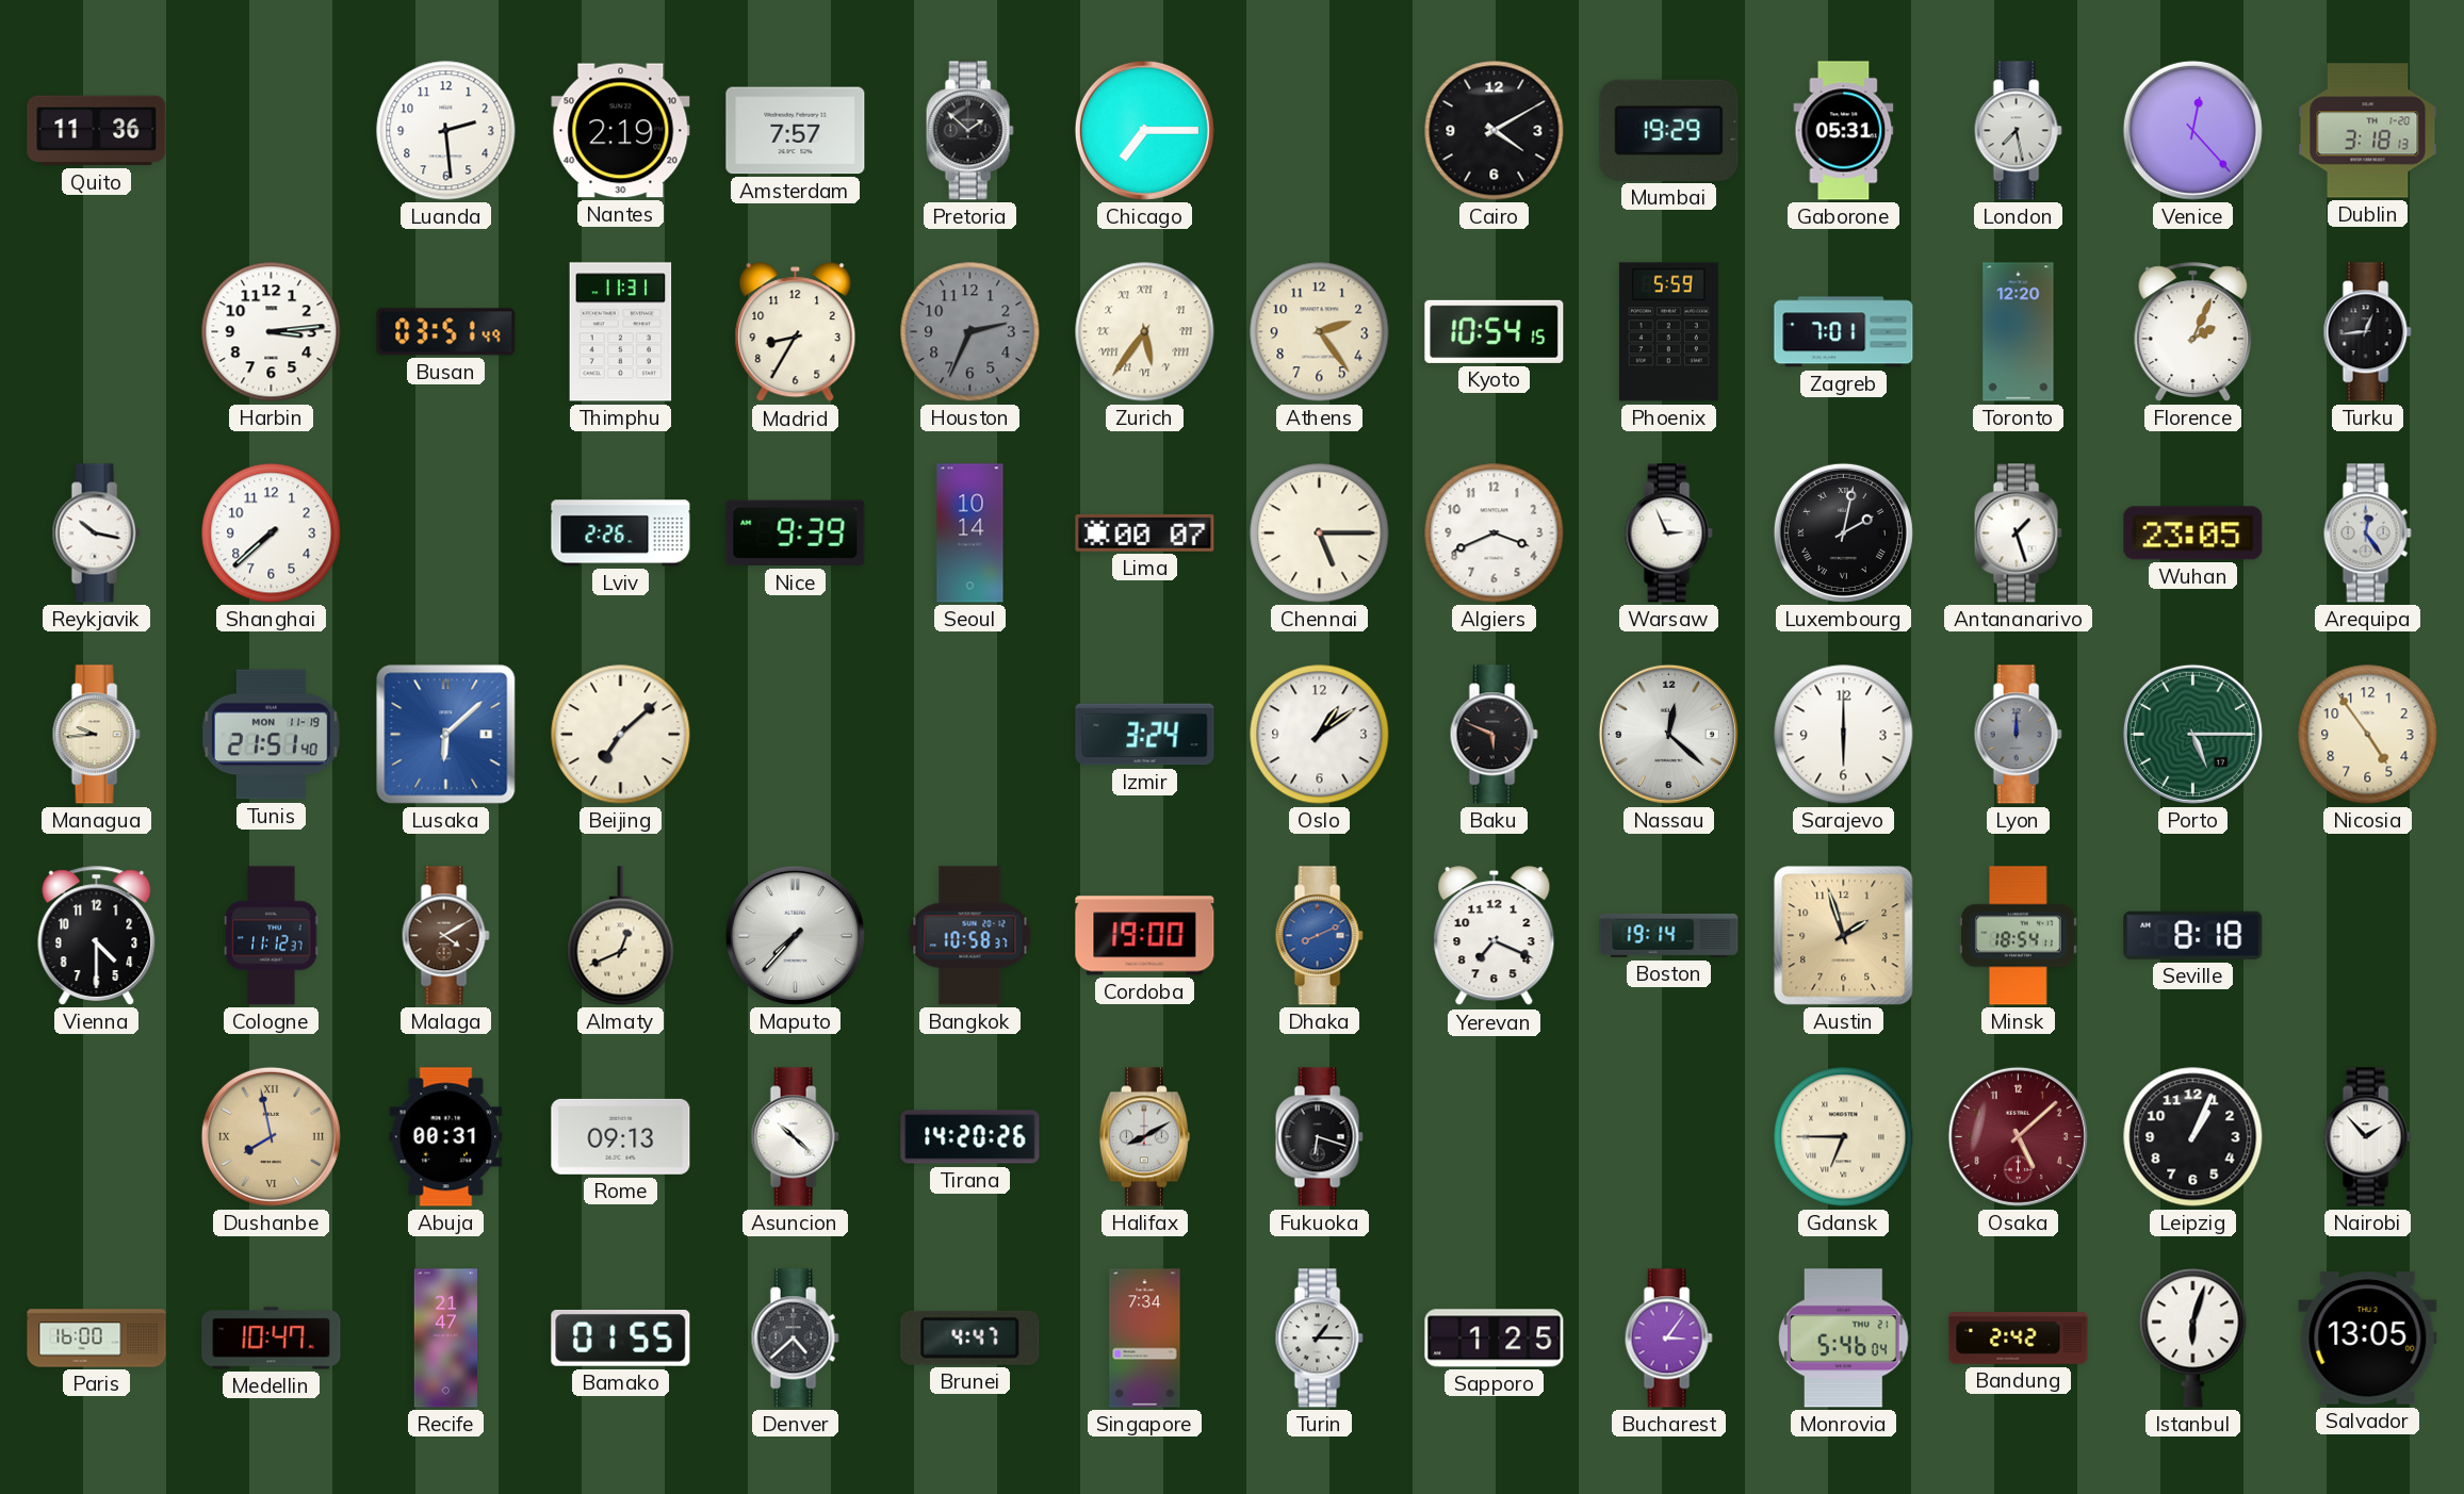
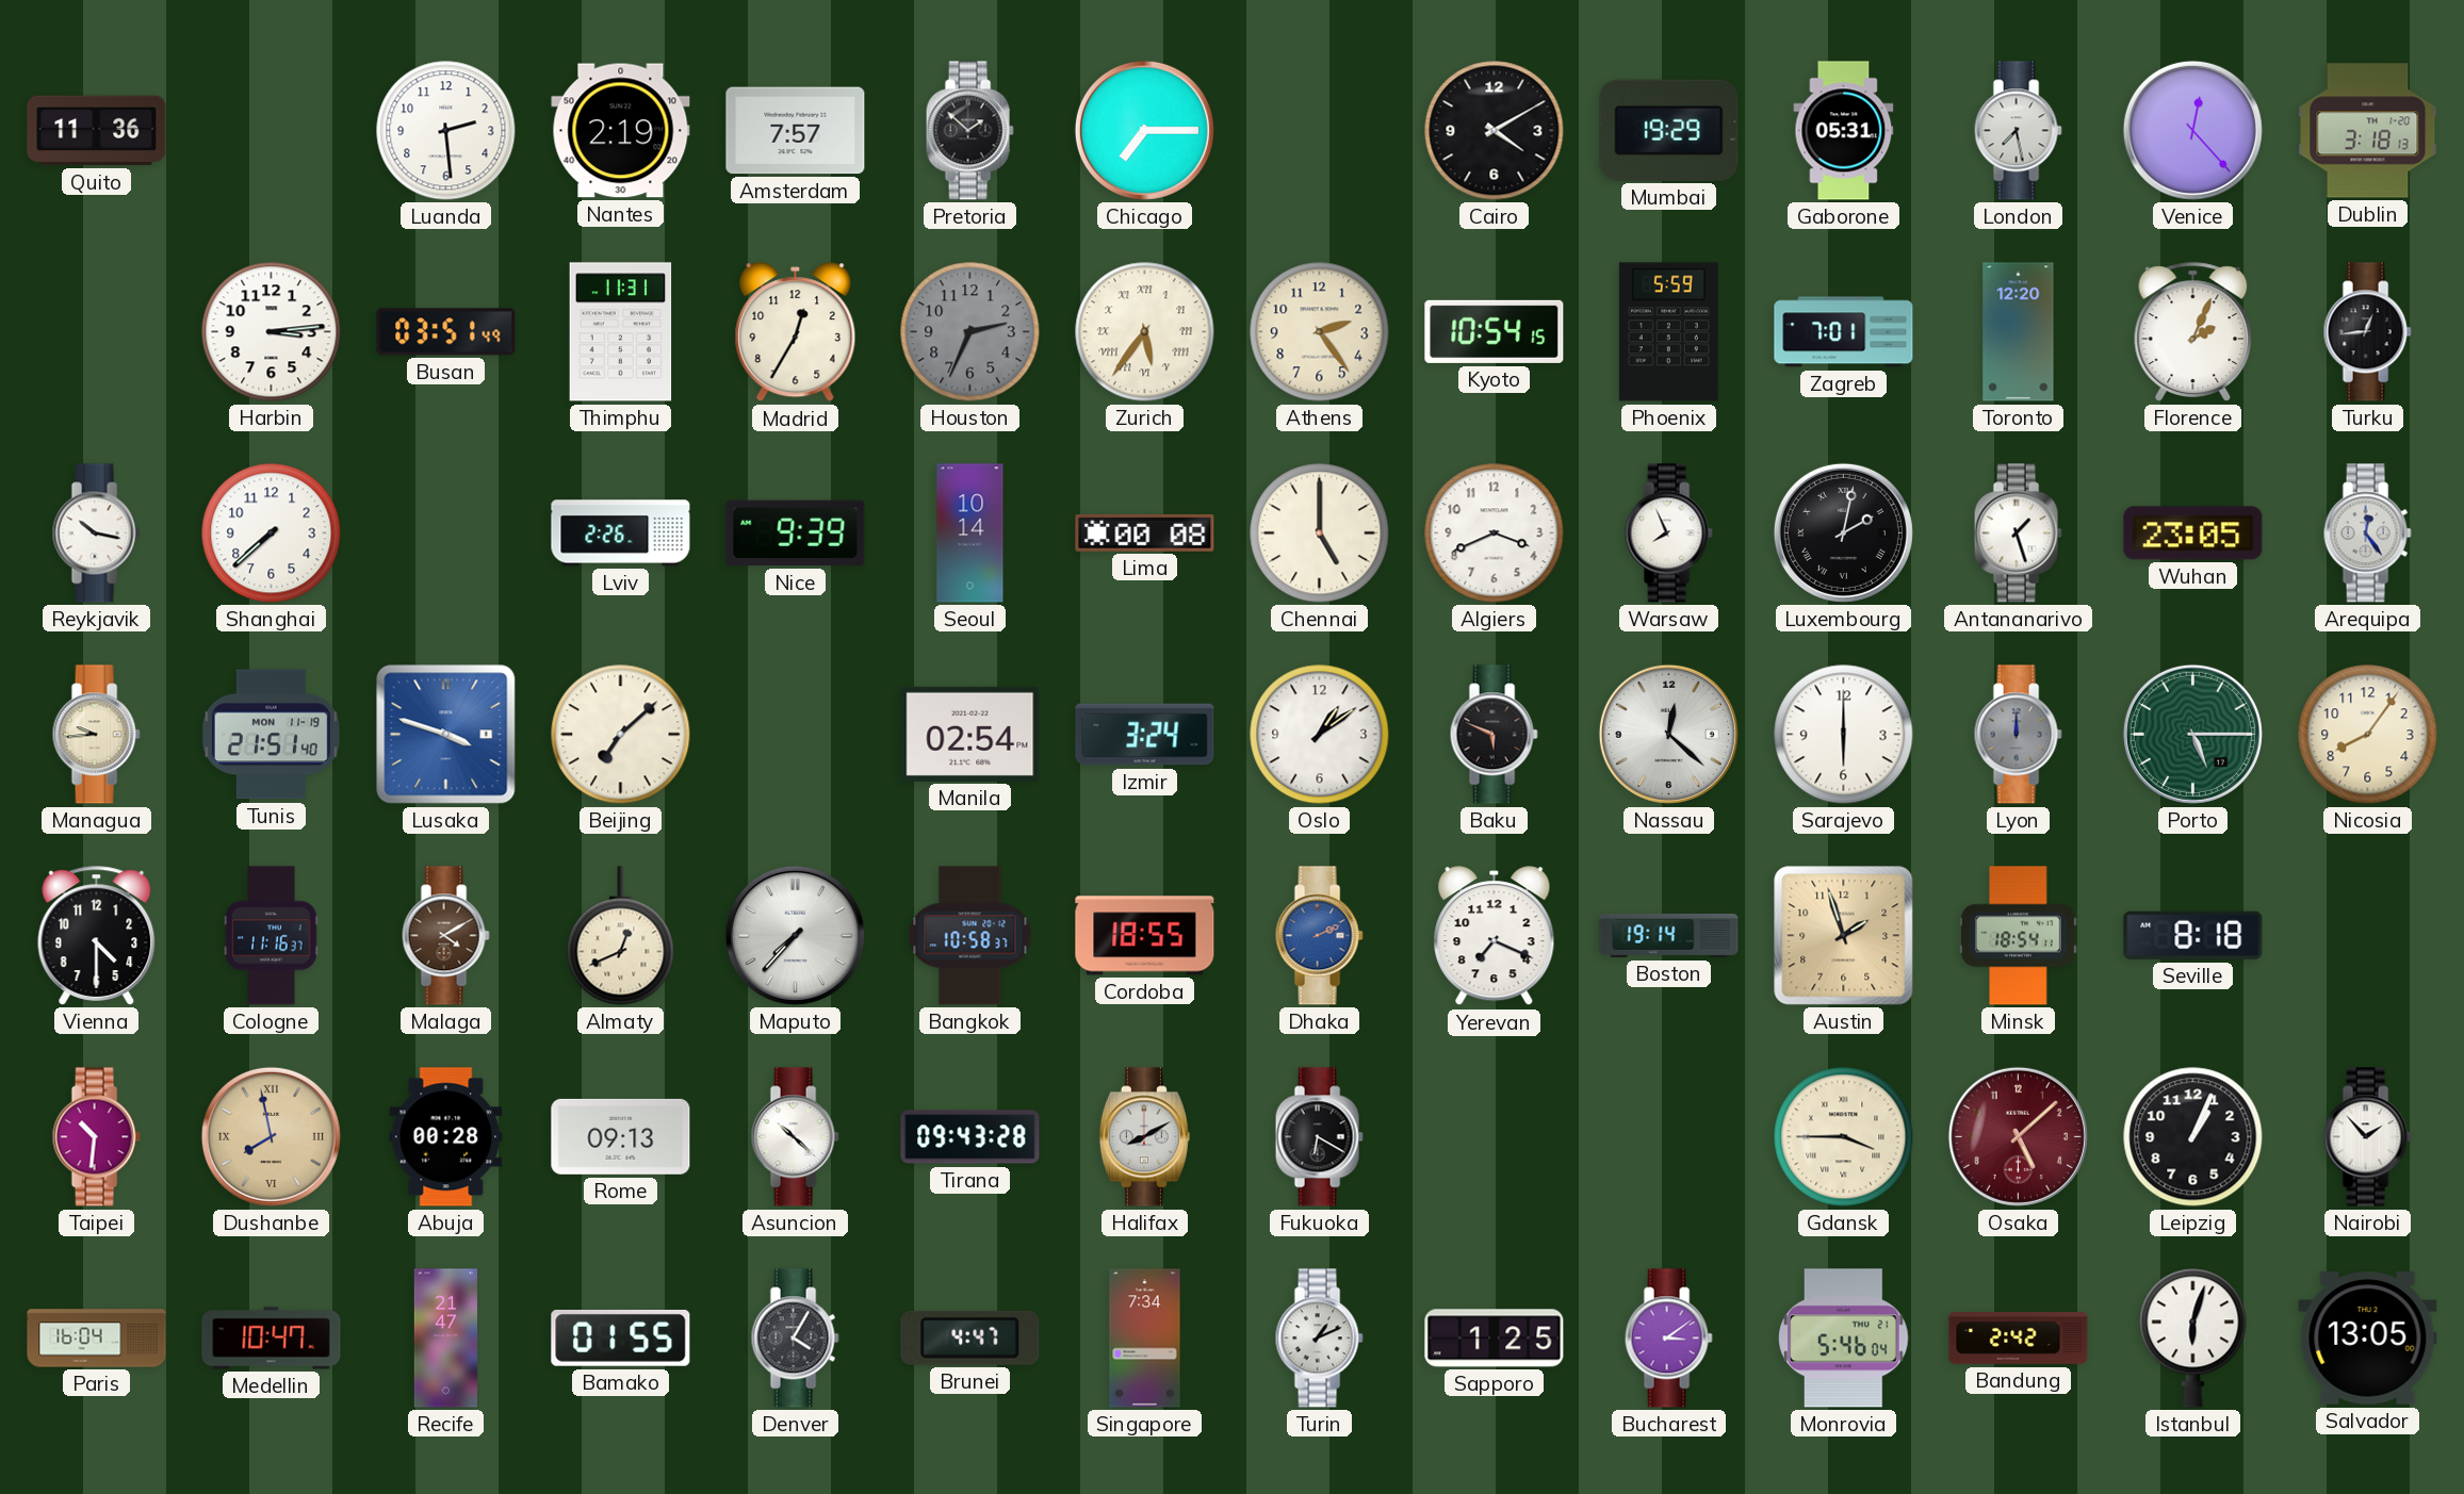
Madrid: 8:35 -> 12:35 (796, 332)
Lima: 00:07 -> 00:08 (1145, 532)
Chennai: 5:15 -> 5:00 (1320, 533)
Warsaw: 2:56 -> 7:56 (1668, 533)
Lusaka: 6:08 -> 3:48 (446, 735)
Manila: none -> 02:54 (970, 734)
Nicosia: 4:54 -> 8:06 (2368, 735)
Cologne: 11:12 -> 11:16 (272, 936)
Cordoba: 19:00 -> 18:55 (1145, 936)
Dhaka: 8:11 -> 2:11 (1319, 936)
Taipei: none -> 10:31 (96, 1137)
Abuja: 00:31 -> 00:28 (446, 1137)
Tirana: 14:20 -> 09:43 (970, 1137)
Fukuoka: 6:18 -> 6:20 (1319, 1137)
Gdansk: 6:45 -> 3:45 (1844, 1137)
Paris: 16:00 -> 16:04 (97, 1339)
Denver: 4:38 -> 4:05 (795, 1339)
Turin: 1:15 -> 1:11 (1319, 1339)
Bucharest: 3:06 -> 3:09 (1668, 1339)
